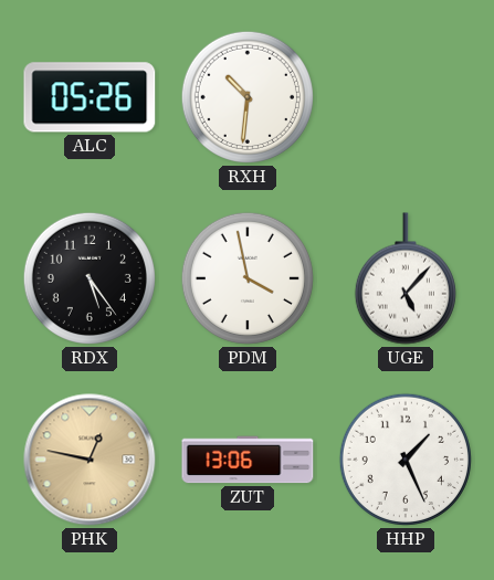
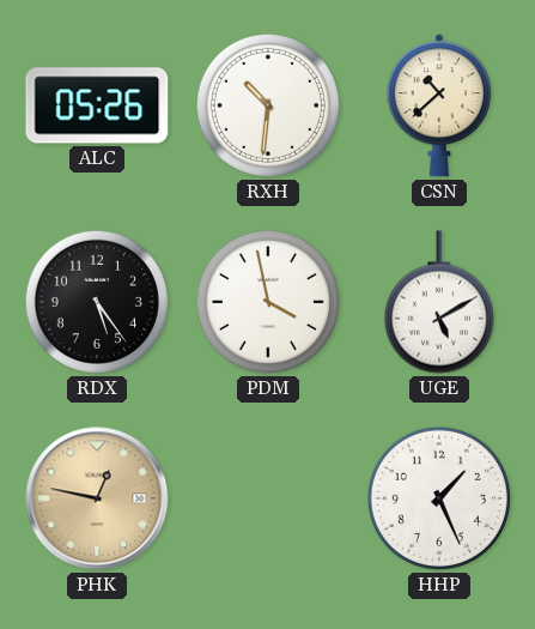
CSN: none -> 10:38 (439, 105)
UGE: 5:07 -> 5:10 (439, 302)
ZUT: 13:06 -> none (248, 460)
